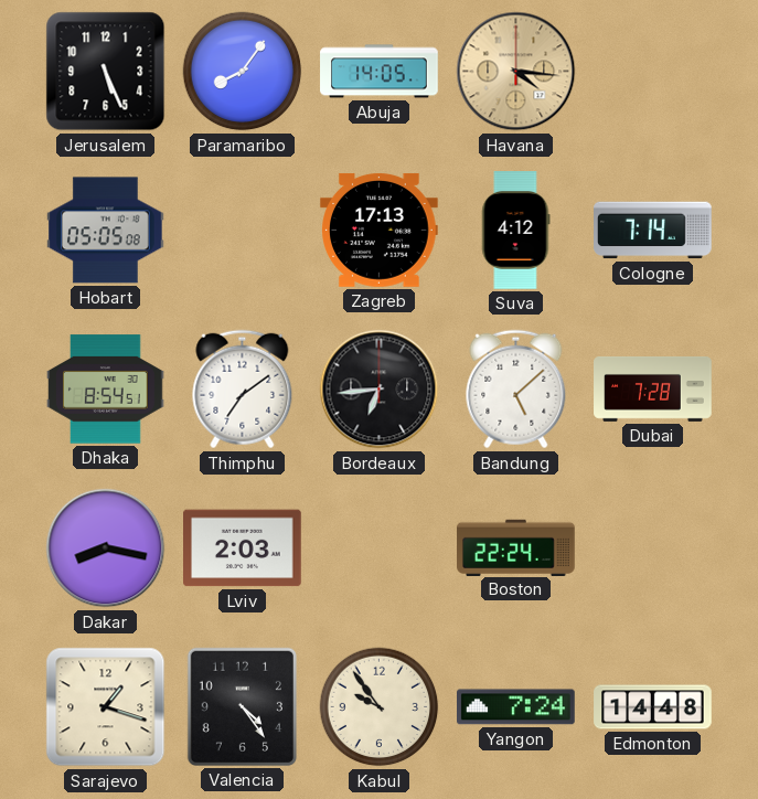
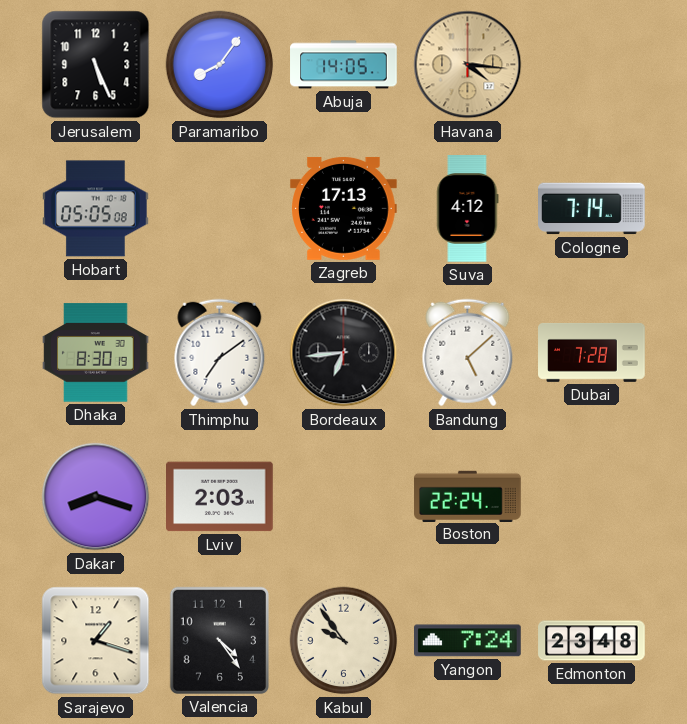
Dhaka: 8:54 -> 8:30 (96, 353)
Dakar: 8:17 -> 8:18 (96, 497)
Edmonton: 14:48 -> 23:48 (592, 641)
